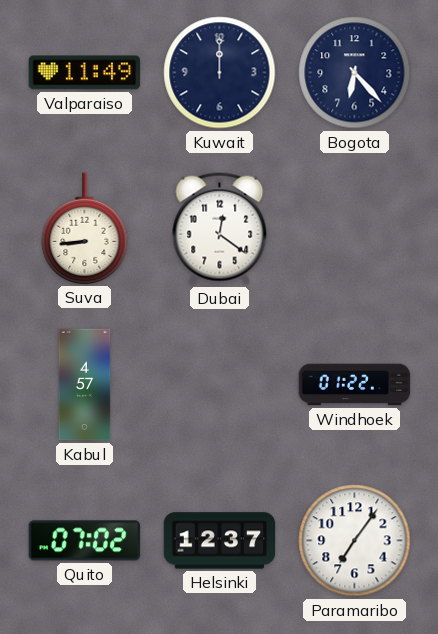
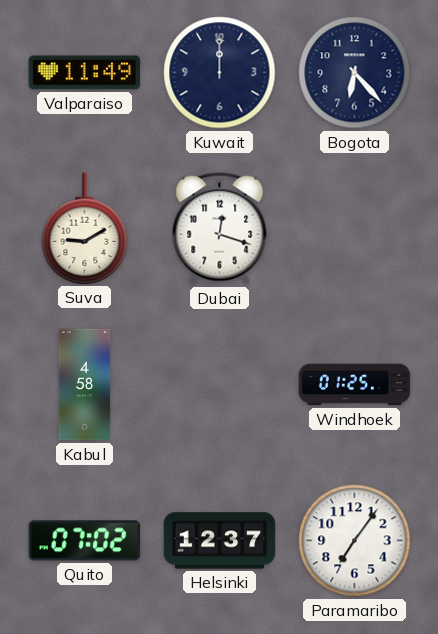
Suva: 8:44 -> 9:10 (85, 228)
Dubai: 12:21 -> 12:18 (220, 229)
Kabul: 4:57 -> 4:58 (85, 385)
Windhoek: 01:22 -> 01:25 (355, 385)
